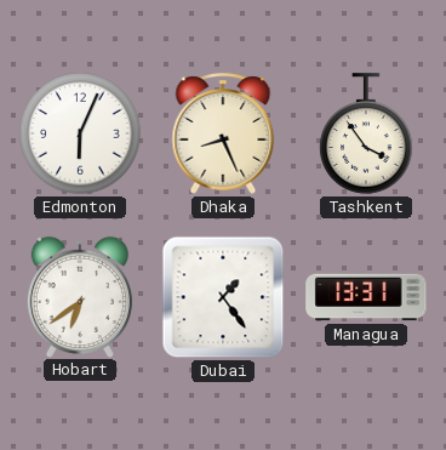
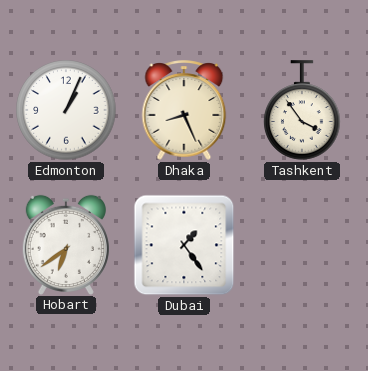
Edmonton: 6:04 -> 1:04 (66, 110)
Managua: 13:31 -> none (366, 297)
